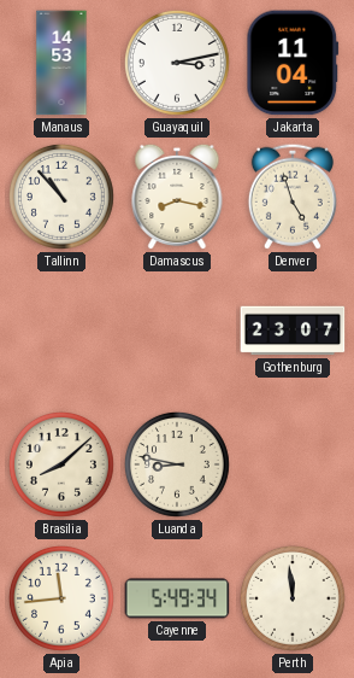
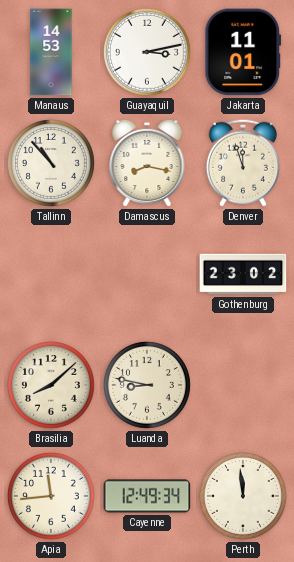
Jakarta: 11:04 -> 11:01 (243, 52)
Denver: 4:57 -> 11:57 (243, 163)
Gothenburg: 23:07 -> 23:02 (243, 274)
Cayenne: 5:49 -> 12:49 (147, 496)
